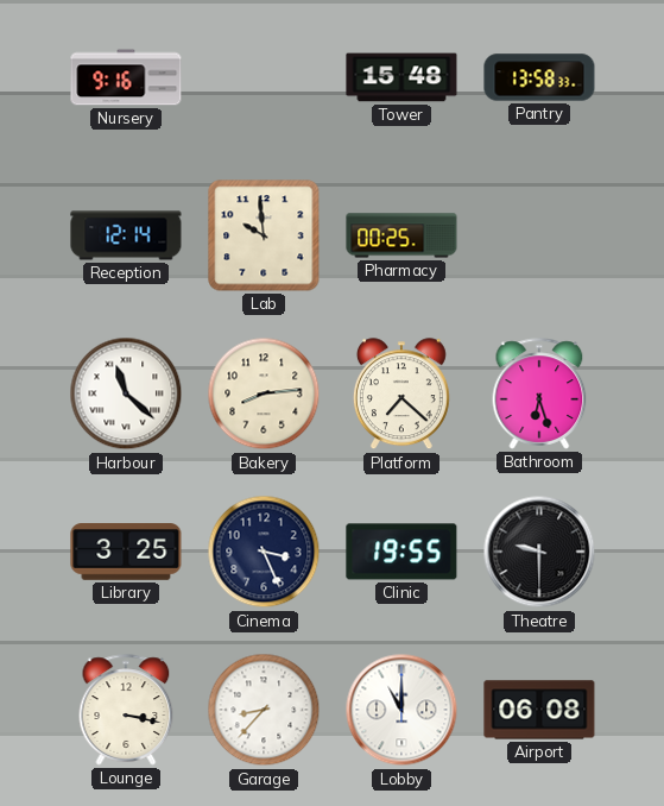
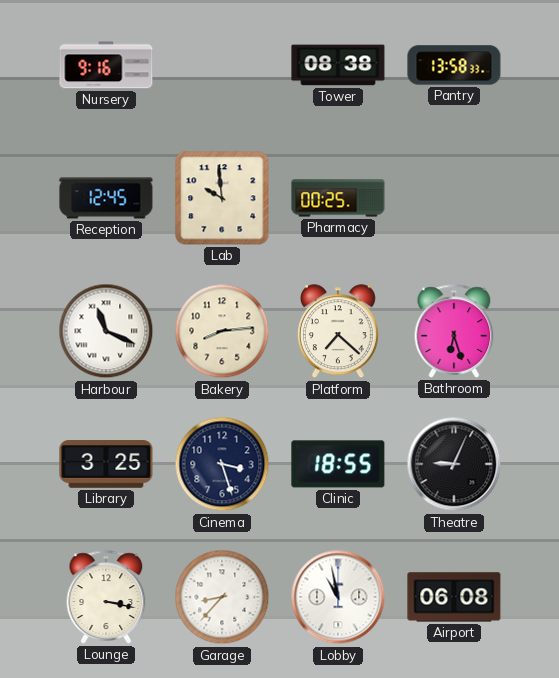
Tower: 15:48 -> 08:38 (338, 65)
Reception: 12:14 -> 12:45 (106, 198)
Harbour: 11:22 -> 11:19 (106, 331)
Cinema: 3:26 -> 3:27 (222, 464)
Clinic: 19:55 -> 18:55 (338, 464)
Theatre: 9:30 -> 9:04 (454, 464)
Lobby: 11:00 -> 10:58 (338, 597)
